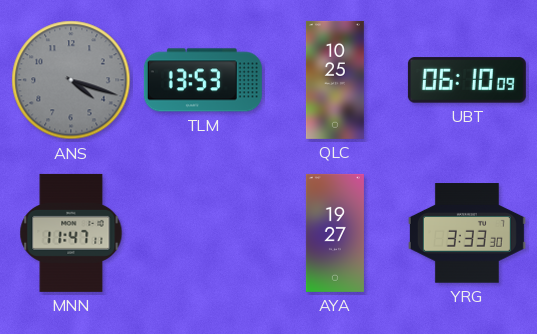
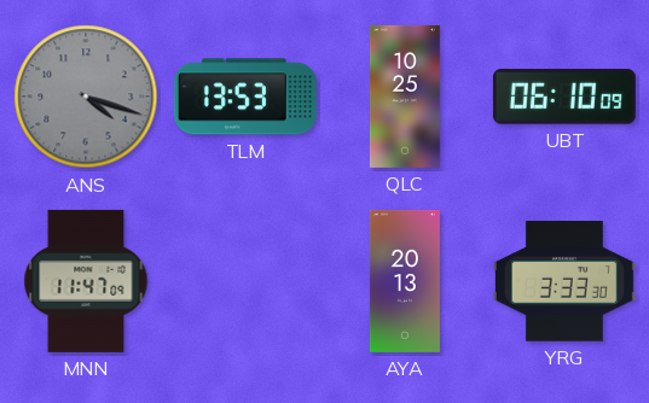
MNN: 11:47:11 -> 11:47:09 (86, 281)
AYA: 19:27 -> 20:13 (405, 281)
